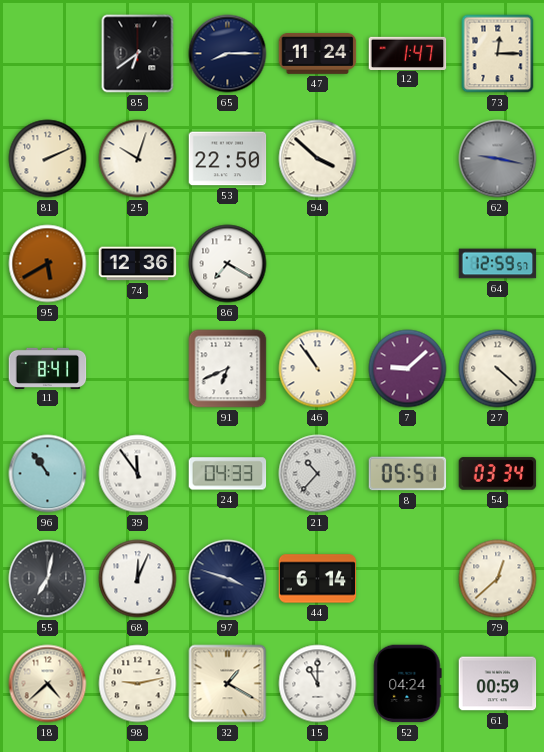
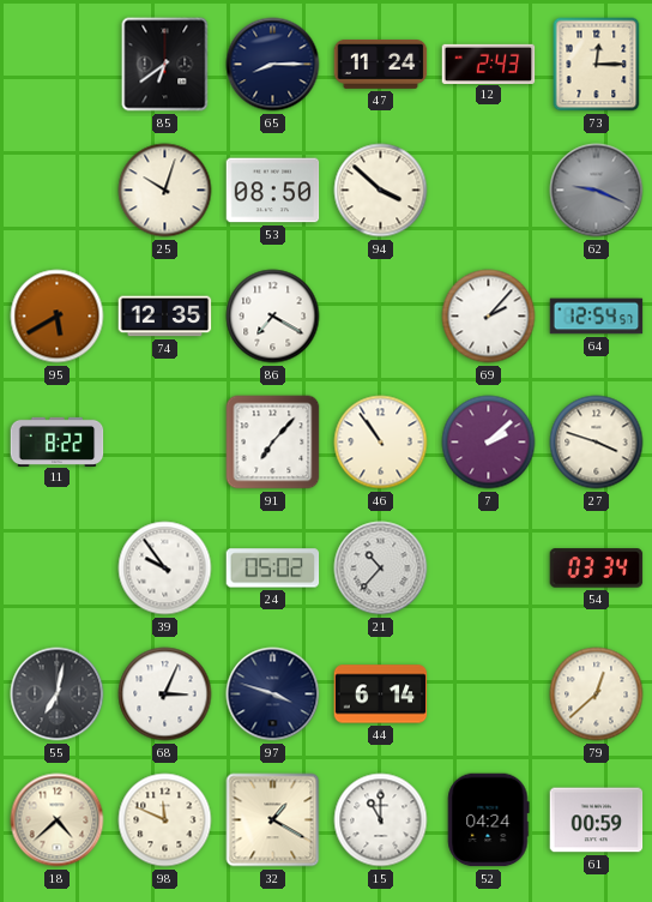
12: 1:47 -> 2:43 (489, 64)
81: 2:11 -> none (48, 159)
53: 22:50 -> 08:50 (273, 191)
62: 9:17 -> 9:19 (597, 191)
74: 12:36 -> 12:35 (165, 317)
69: none -> 2:07 (489, 317)
64: 12:59 -> 12:54 (597, 317)
11: 8:41 -> 8:22 (58, 441)
91: 6:41 -> 7:07 (273, 443)
7: 9:08 -> 2:08 (489, 443)
27: 4:22 -> 3:48 (597, 443)
96: 10:54 -> none (48, 474)
39: 11:54 -> 9:54 (165, 569)
24: 04:33 -> 05:02 (273, 569)
8: 05:51 -> none (408, 474)
68: 12:04 -> 3:04 (165, 694)
98: 9:13 -> 11:49 (165, 820)
